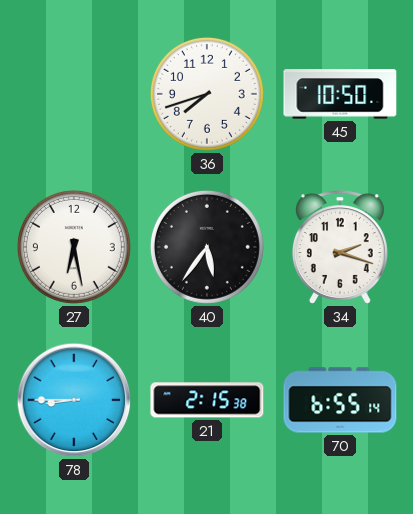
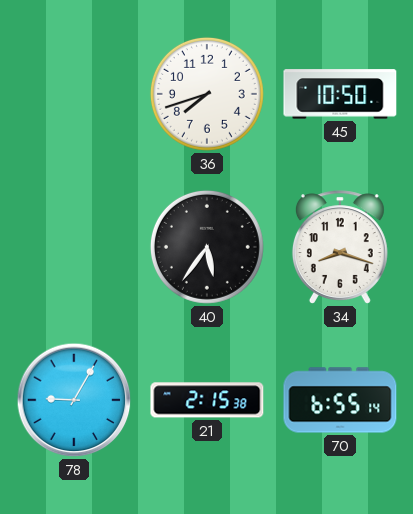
27: 6:28 -> none (74, 247)
34: 2:18 -> 8:18 (340, 247)
78: 8:45 -> 9:05 (74, 400)
